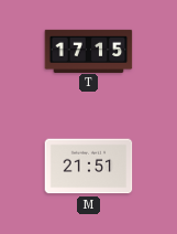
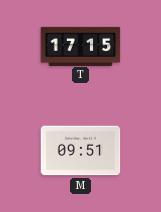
M: 21:51 -> 09:51 (81, 151)
